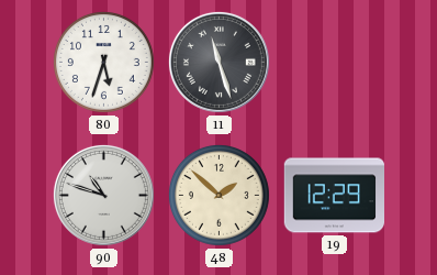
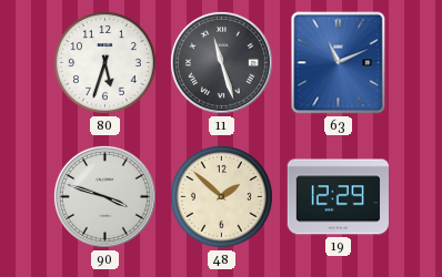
63: none -> 11:11 (339, 63)
90: 10:48 -> 3:48 (104, 196)
